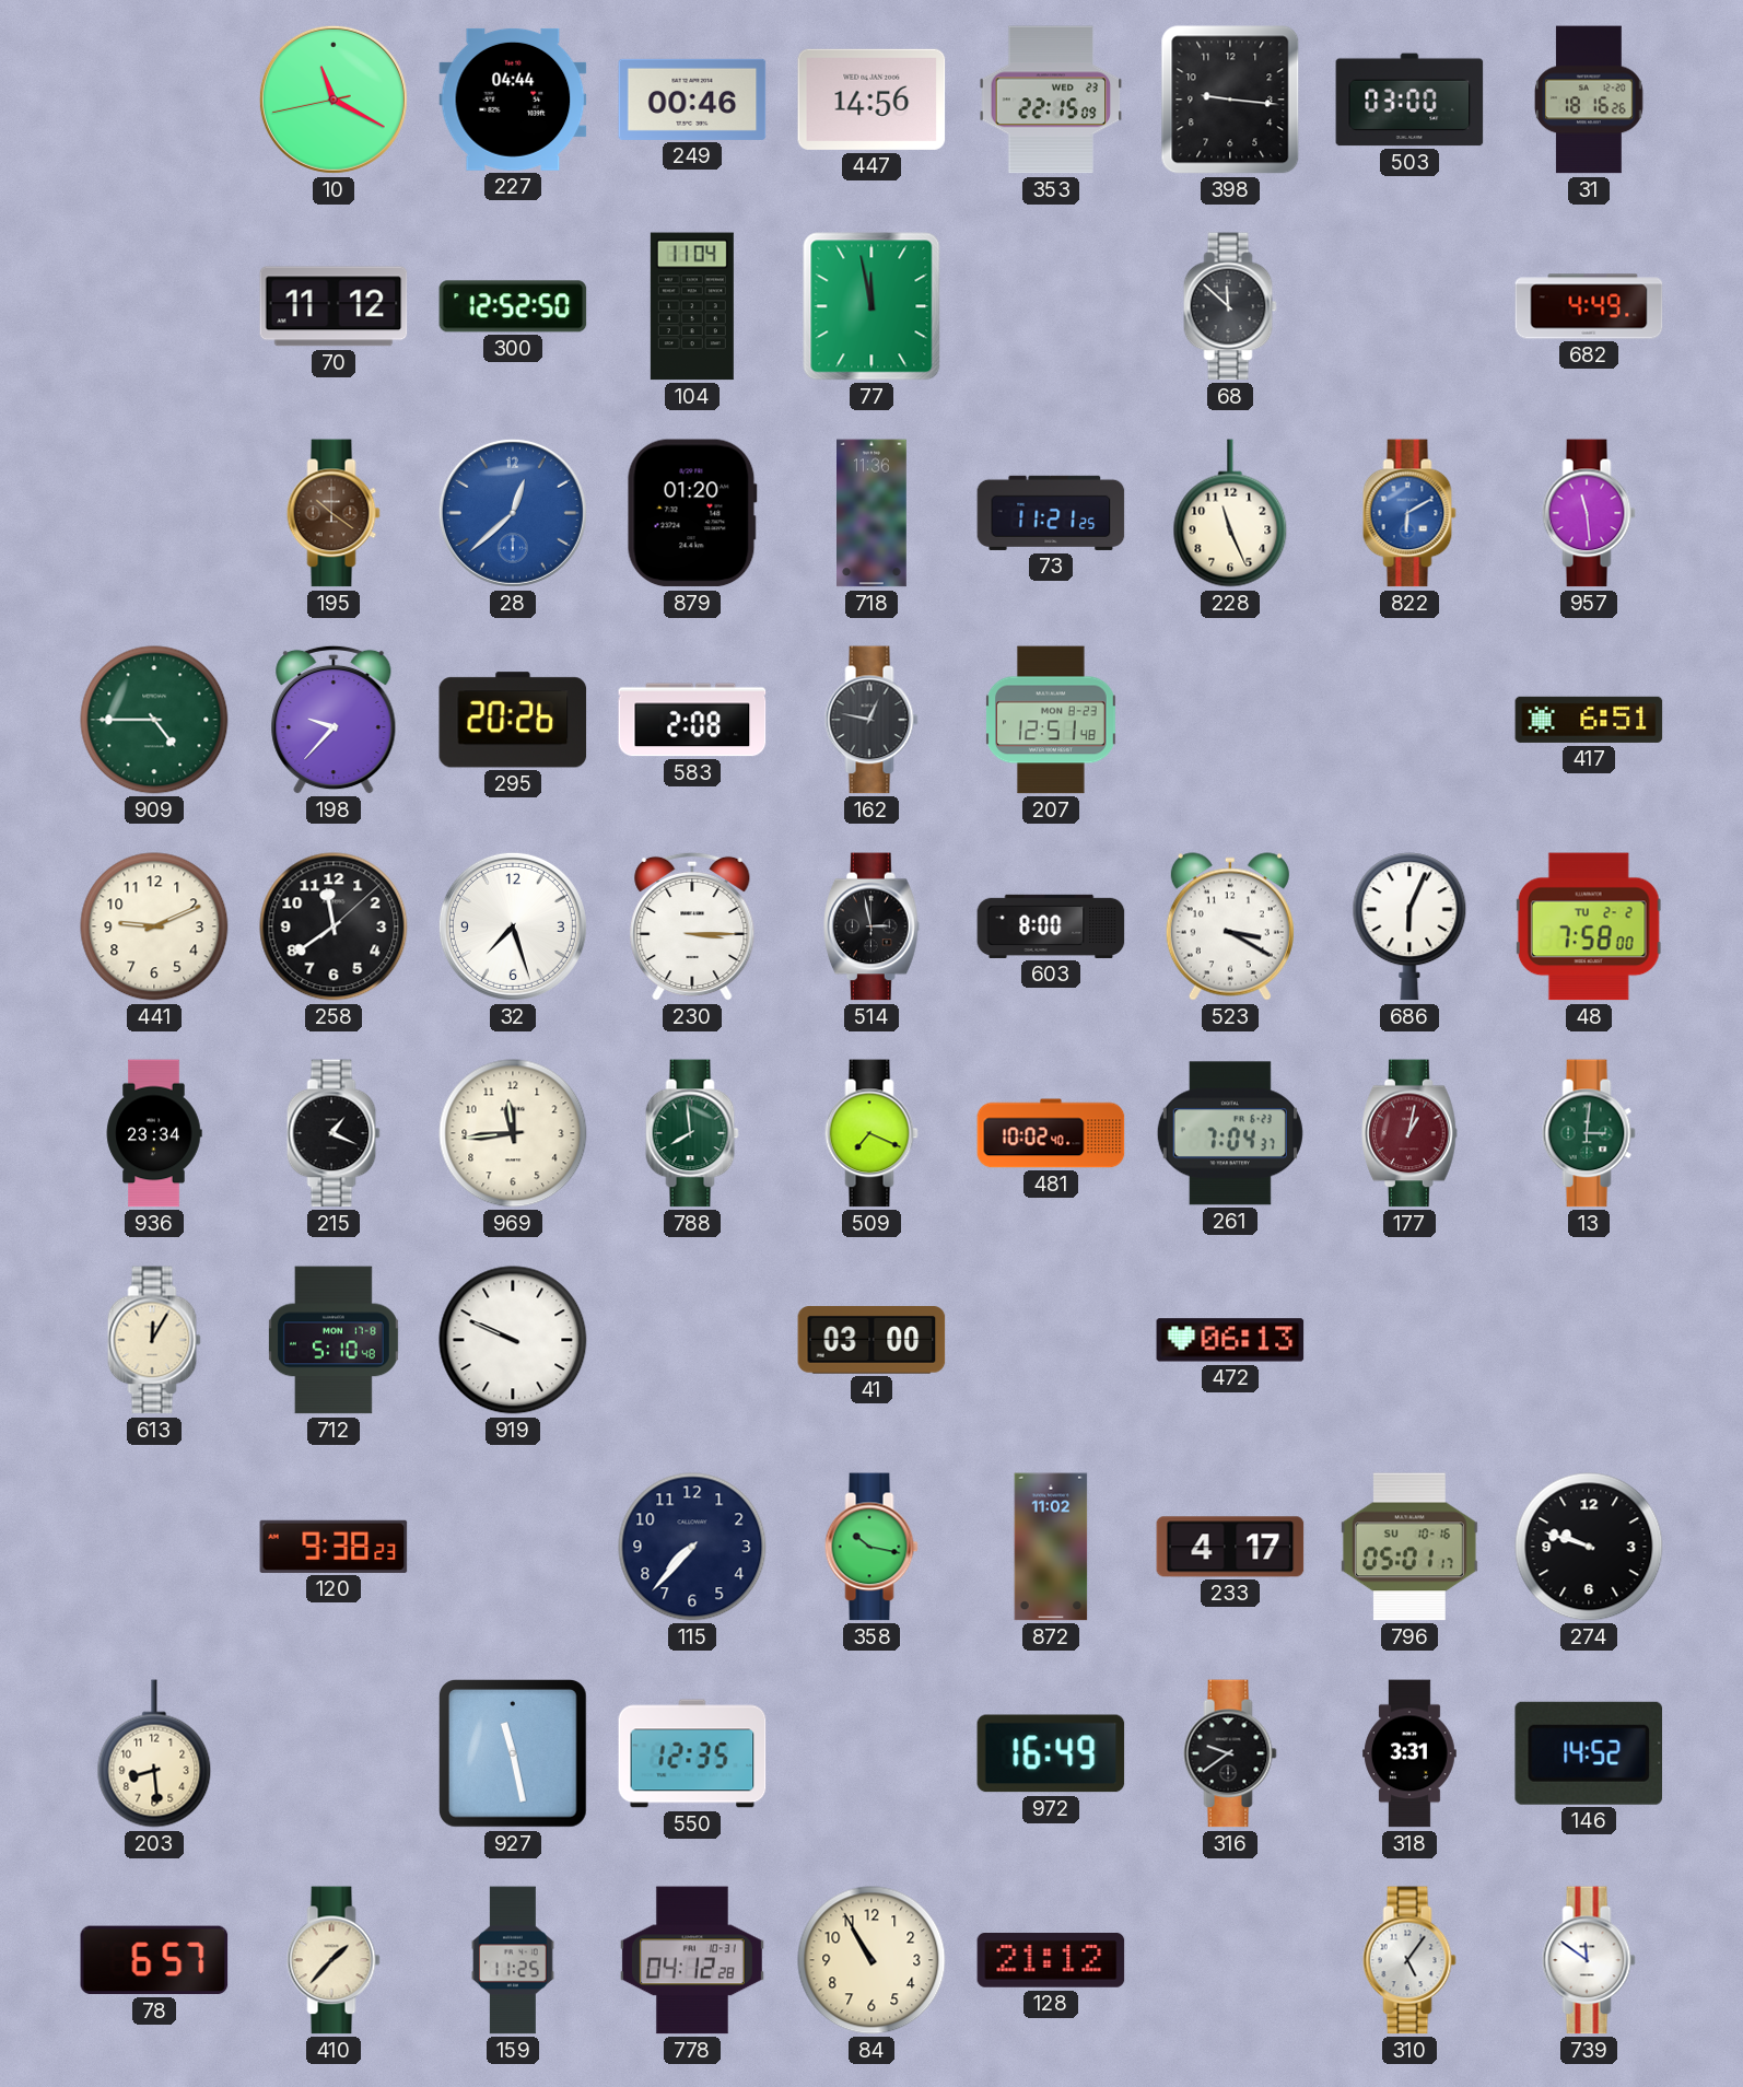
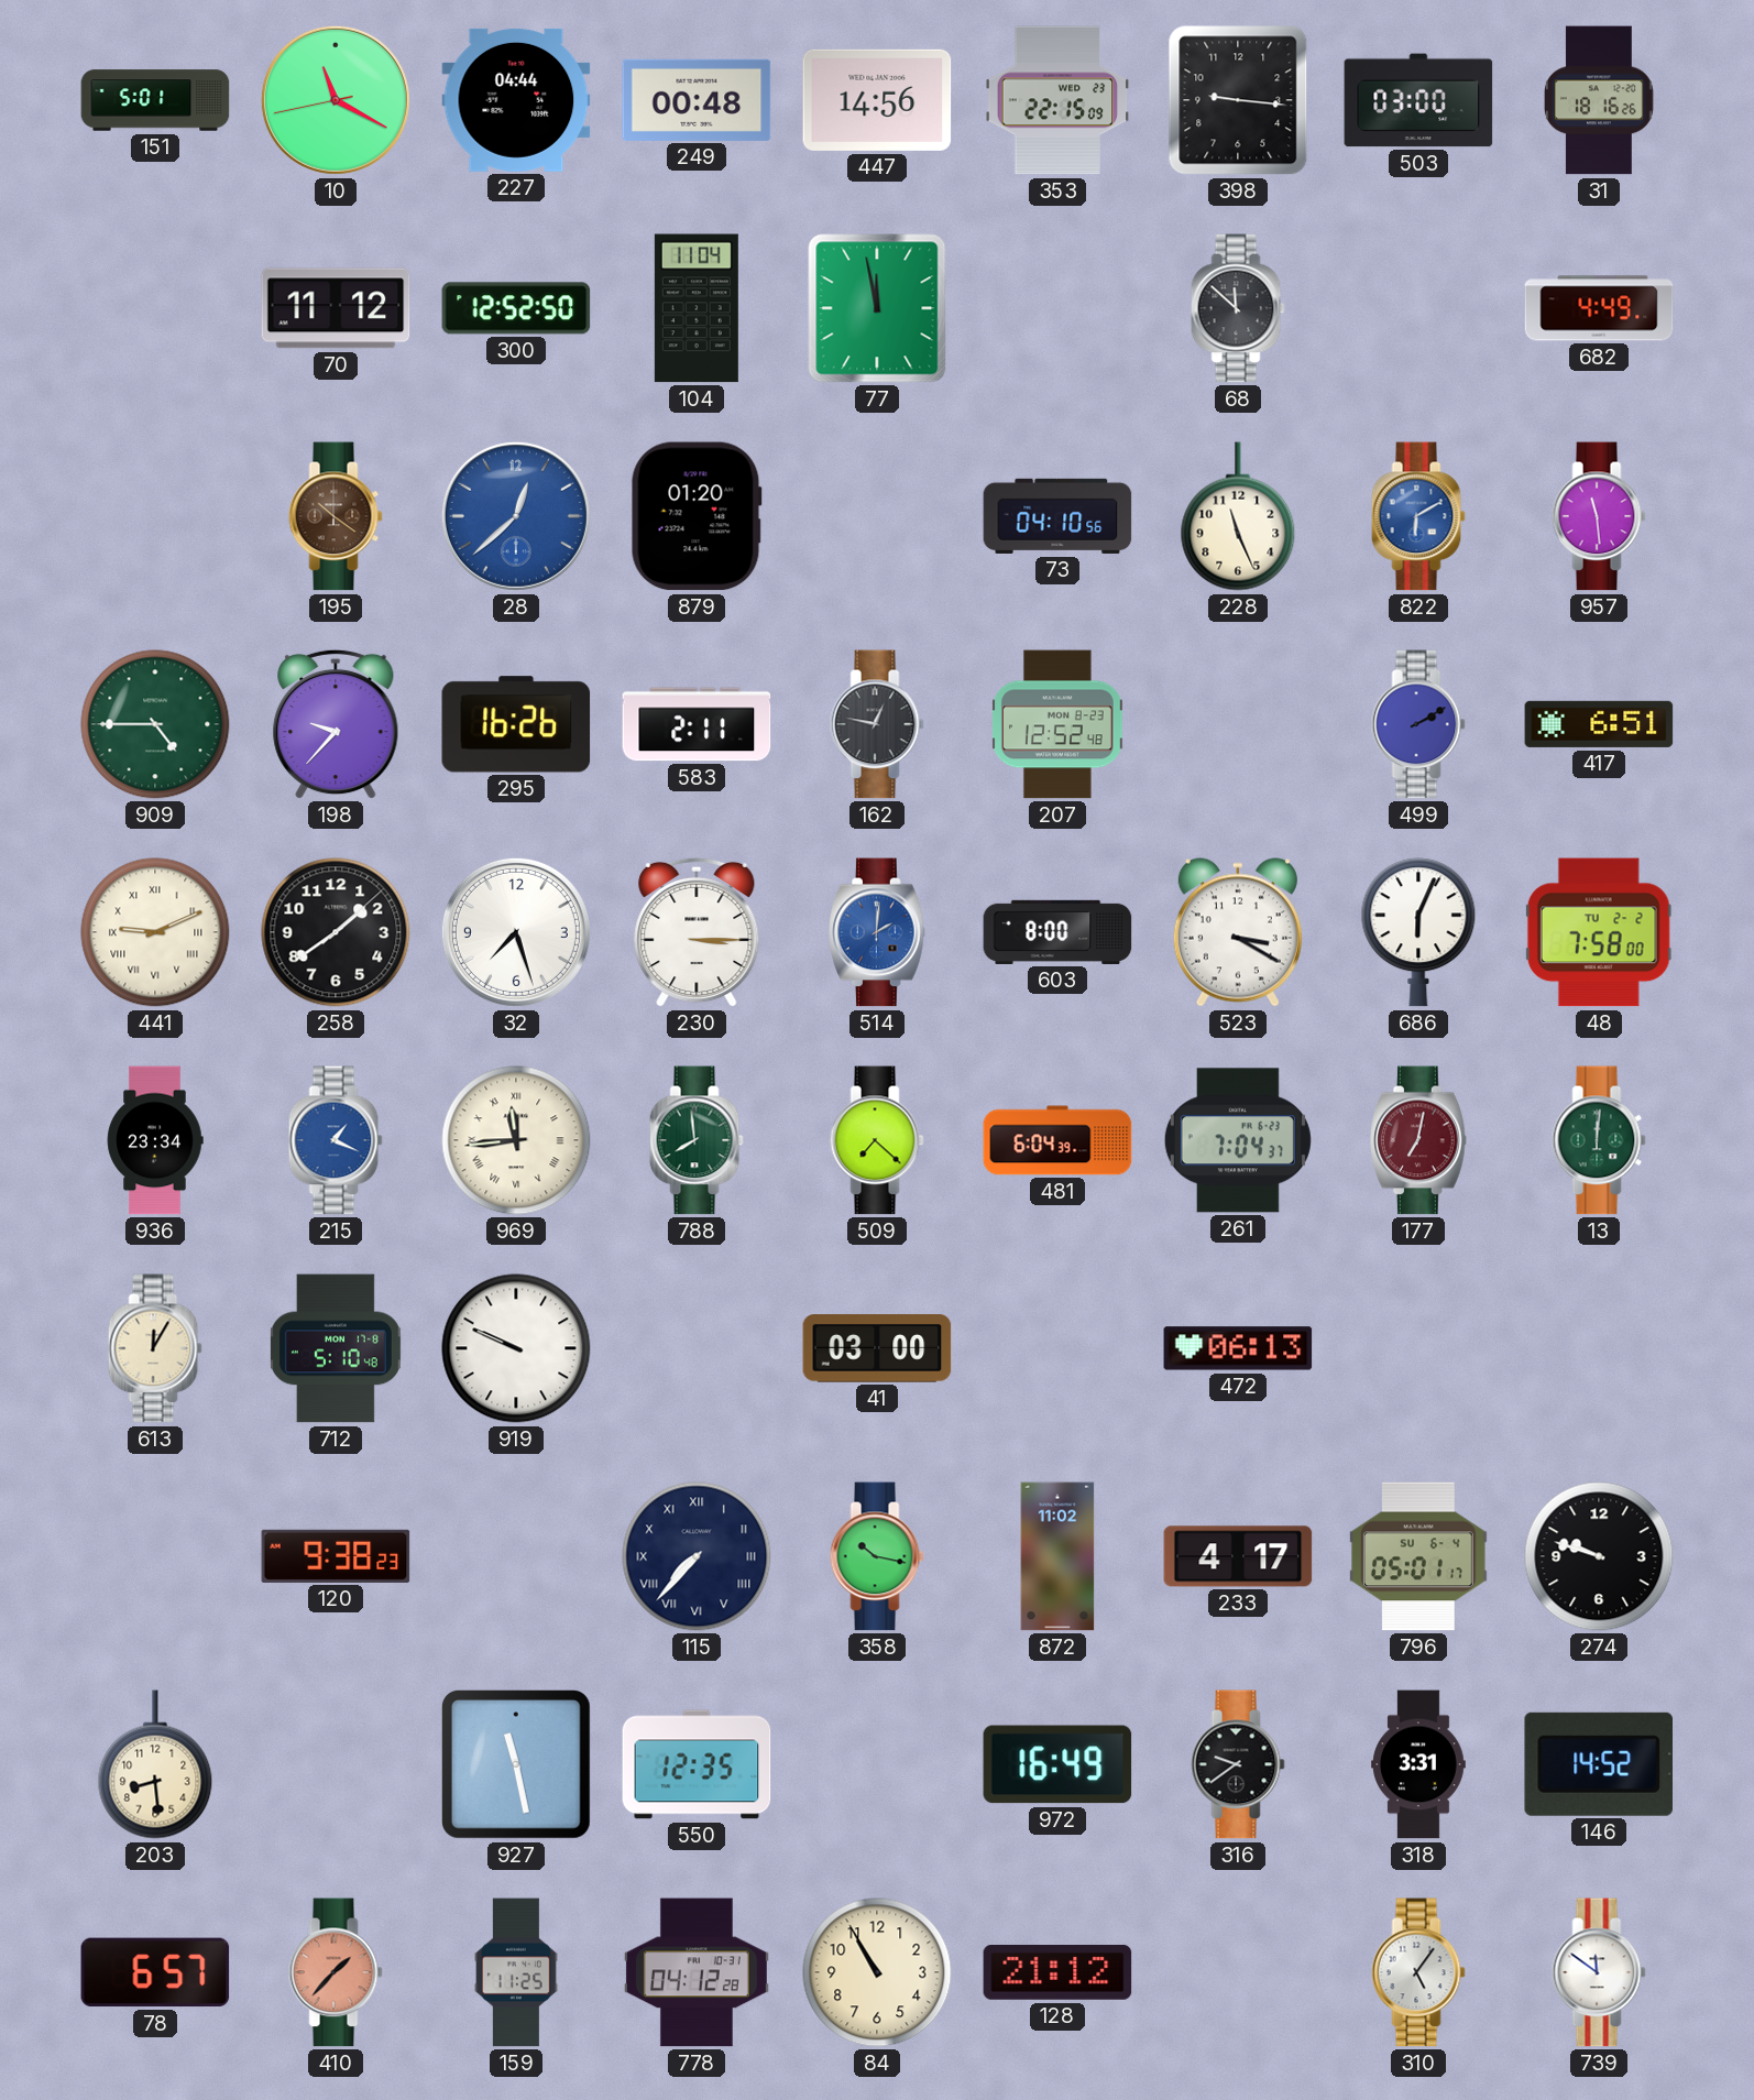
151: none -> 5:01 (155, 100)
249: 00:46 -> 00:48 (697, 100)
718: 11:36 -> none (871, 513)
73: 11:21 -> 04:10 (1057, 516)
295: 20:26 -> 16:26 (516, 724)
583: 2:08 -> 2:11 (697, 724)
207: 12:51 -> 12:52 (1057, 724)
499: none -> 2:10 (1418, 724)
441 numerals: Arabic -> Roman (155, 932)
258: 11:39 -> 1:39 (336, 932)
514: 2:58 -> 2:01 (878, 932)
514 dial: black -> blue (878, 932)
215 dial: black -> blue (336, 1140)
969 numerals: Arabic -> Roman (516, 1140)
509: 7:19 -> 7:22 (877, 1140)
481: 10:02 -> 6:04 (1057, 1140)
177: 1:02 -> 7:02 (1419, 1140)
13: 3:01 -> 12:01 (1599, 1140)
115 numerals: Arabic -> Roman (697, 1556)
796 date: SU 10-16 -> SU 6-4 (1418, 1556)
410 dial: cream -> salmon (336, 1972)
